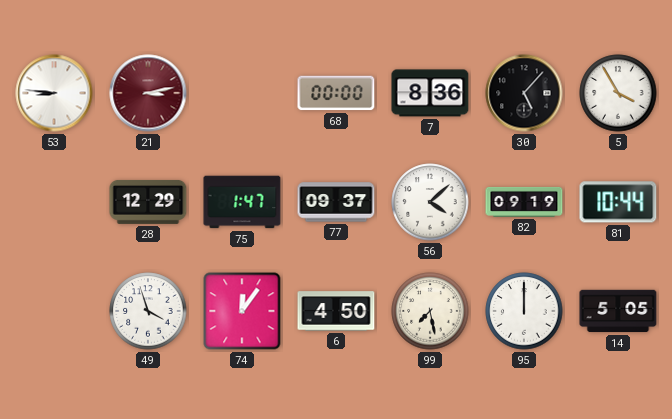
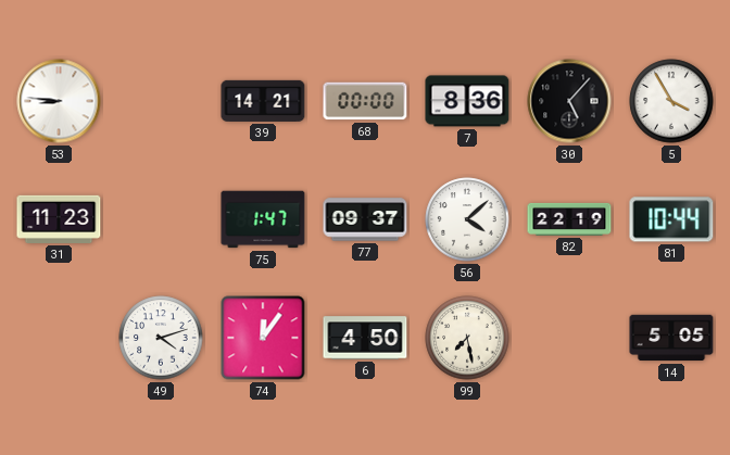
21: 3:13 -> none (148, 93)
39: none -> 14:21 (263, 101)
31: none -> 11:23 (59, 219)
28: 12:29 -> none (148, 202)
82: 09:19 -> 22:19 (569, 219)
49: 3:57 -> 4:12 (161, 338)
95: 12:00 -> none (524, 311)
